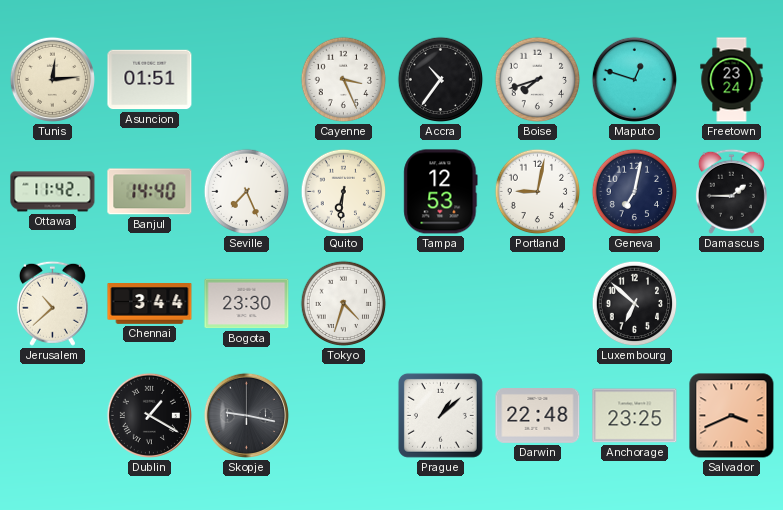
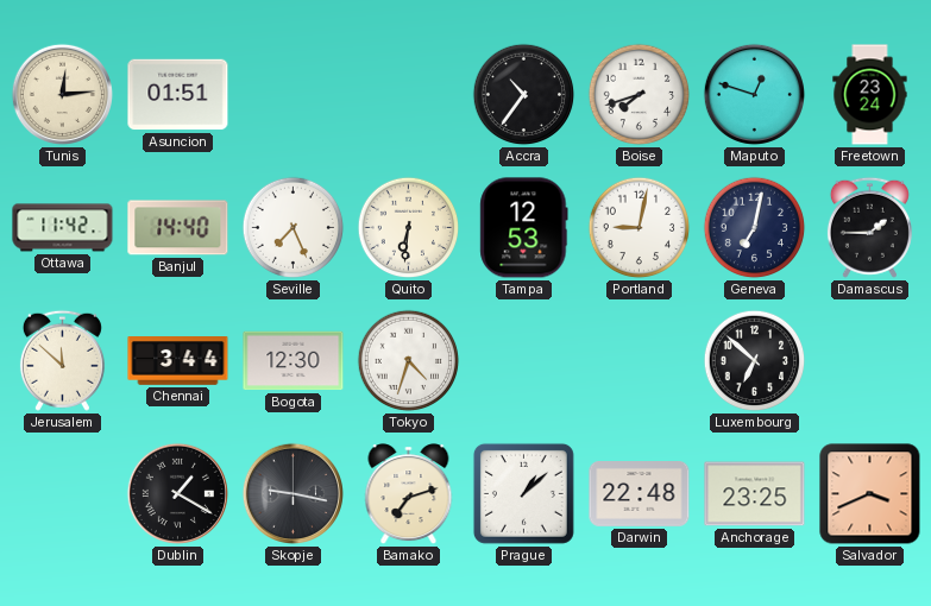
Cayenne: 3:26 -> none (344, 80)
Jerusalem: 10:38 -> 11:52 (62, 360)
Bogota: 23:30 -> 12:30 (294, 361)
Bamako: none -> 7:12 (409, 494)
